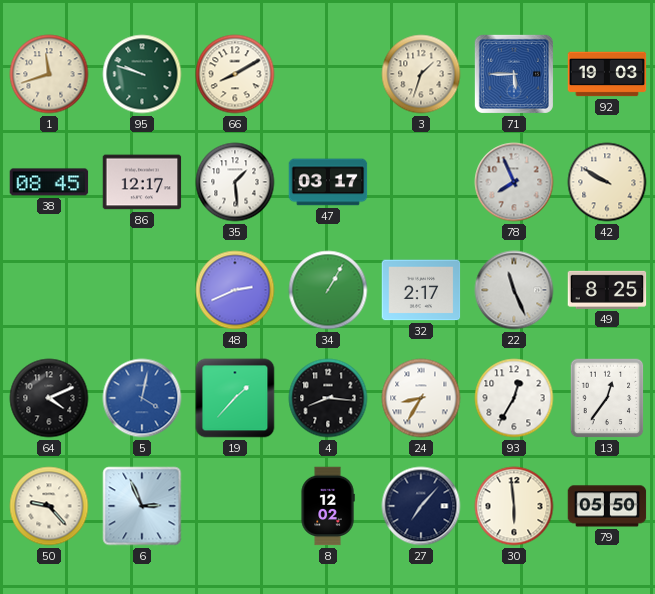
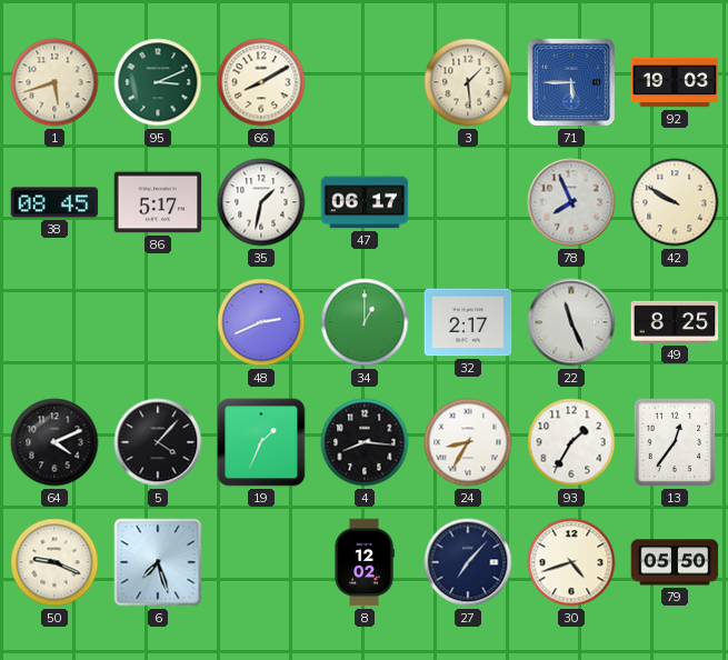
1: 11:42 -> 5:42 (54, 82)
95: 9:48 -> 3:11 (158, 82)
3: 1:33 -> 1:29 (468, 82)
86: 12:17 -> 5:17 (158, 202)
35: 1:29 -> 1:32 (261, 202)
47: 03:17 -> 06:17 (365, 202)
34: 1:05 -> 1:00 (365, 322)
5: 4:02 -> 4:07 (158, 442)
5 dial: blue -> black (158, 442)
19: 1:37 -> 1:34 (261, 442)
93: 12:35 -> 1:35 (571, 442)
50: 9:23 -> 9:19 (54, 562)
6: 2:56 -> 7:27 (158, 562)
30: 5:59 -> 4:42 (571, 562)
